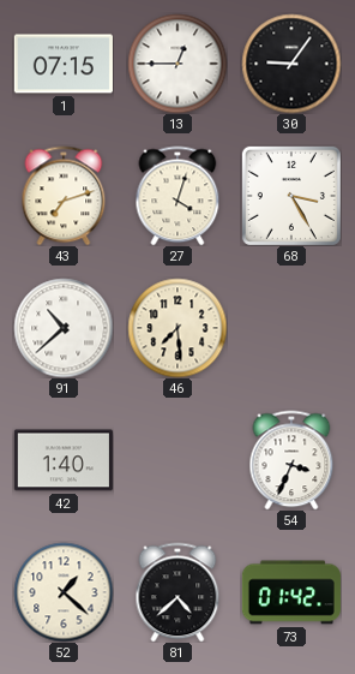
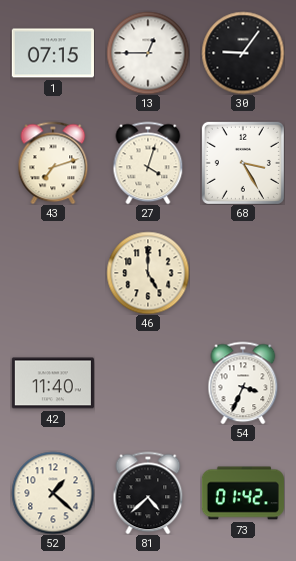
91: 10:38 -> none (64, 328)
46: 7:29 -> 5:00 (148, 273)
42: 1:40 -> 11:40 (53, 383)
